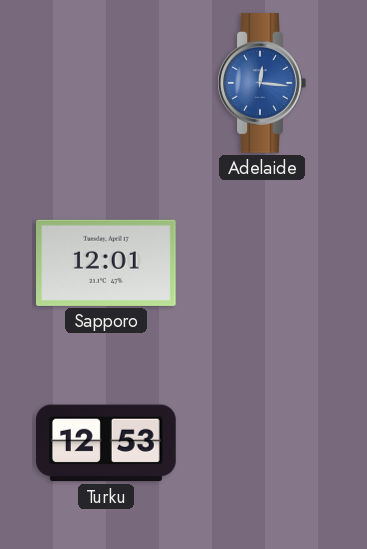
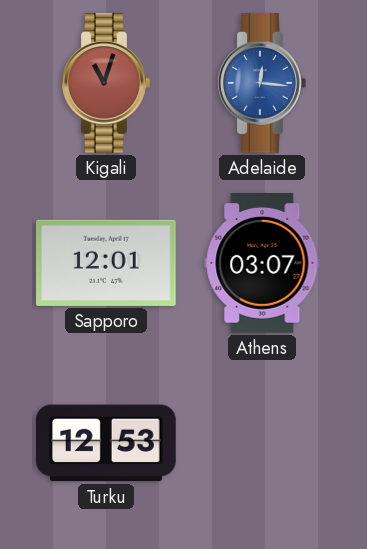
Kigali: none -> 11:03 (106, 84)
Athens: none -> 03:07 (262, 264)
